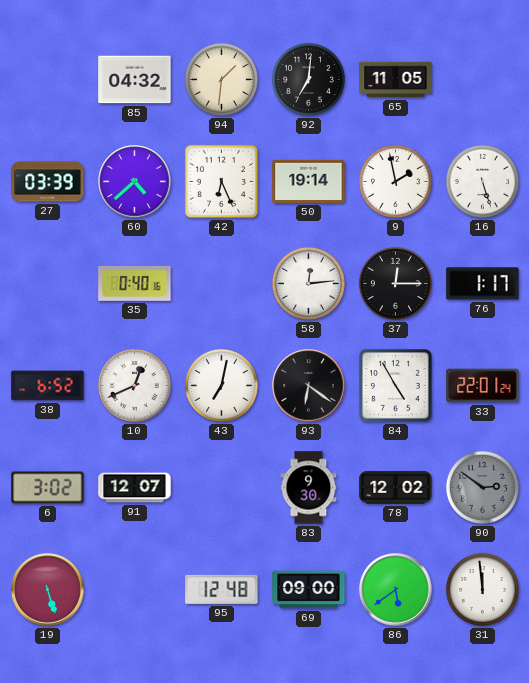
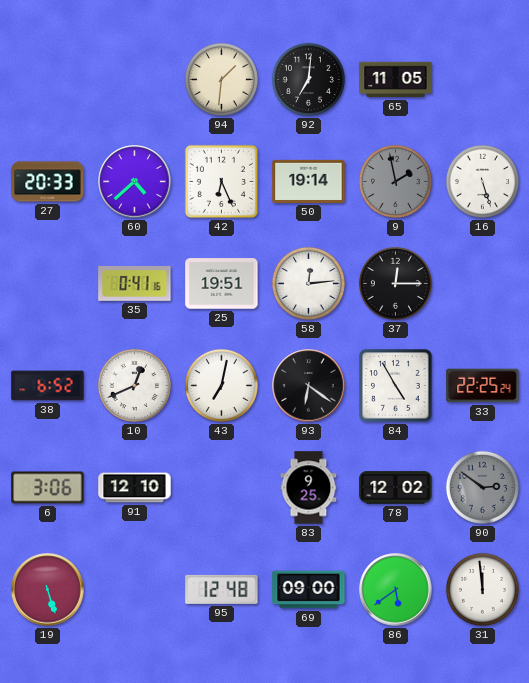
85: 04:32 -> none (135, 80)
27: 03:39 -> 20:33 (48, 182)
9 dial: white -> grey (395, 181)
35: 0:40 -> 0:41 (135, 284)
25: none -> 19:51 (222, 284)
76: 1:17 -> none (483, 284)
33: 22:01 -> 22:25 (483, 386)
6: 3:02 -> 3:06 (48, 488)
91: 12:07 -> 12:10 (135, 488)
83: 9:30 -> 9:25 (309, 488)
